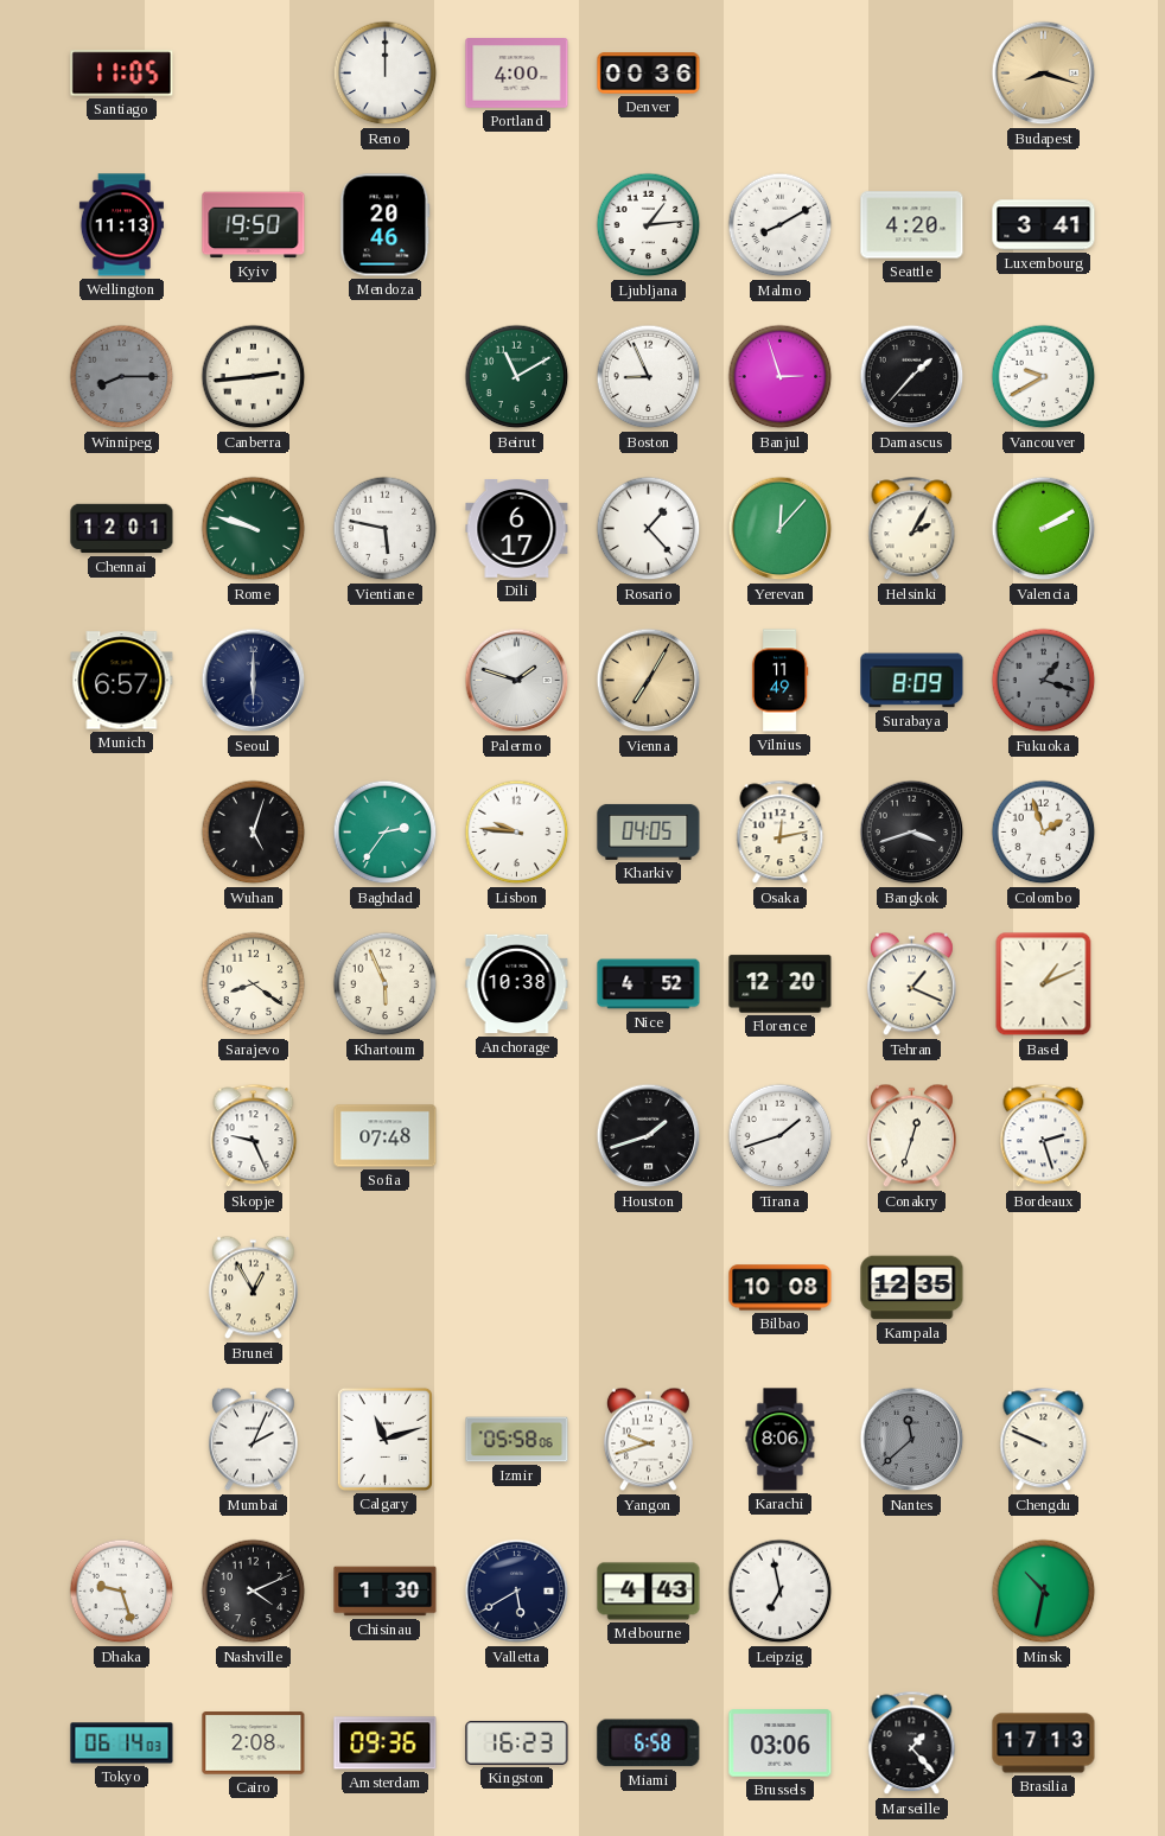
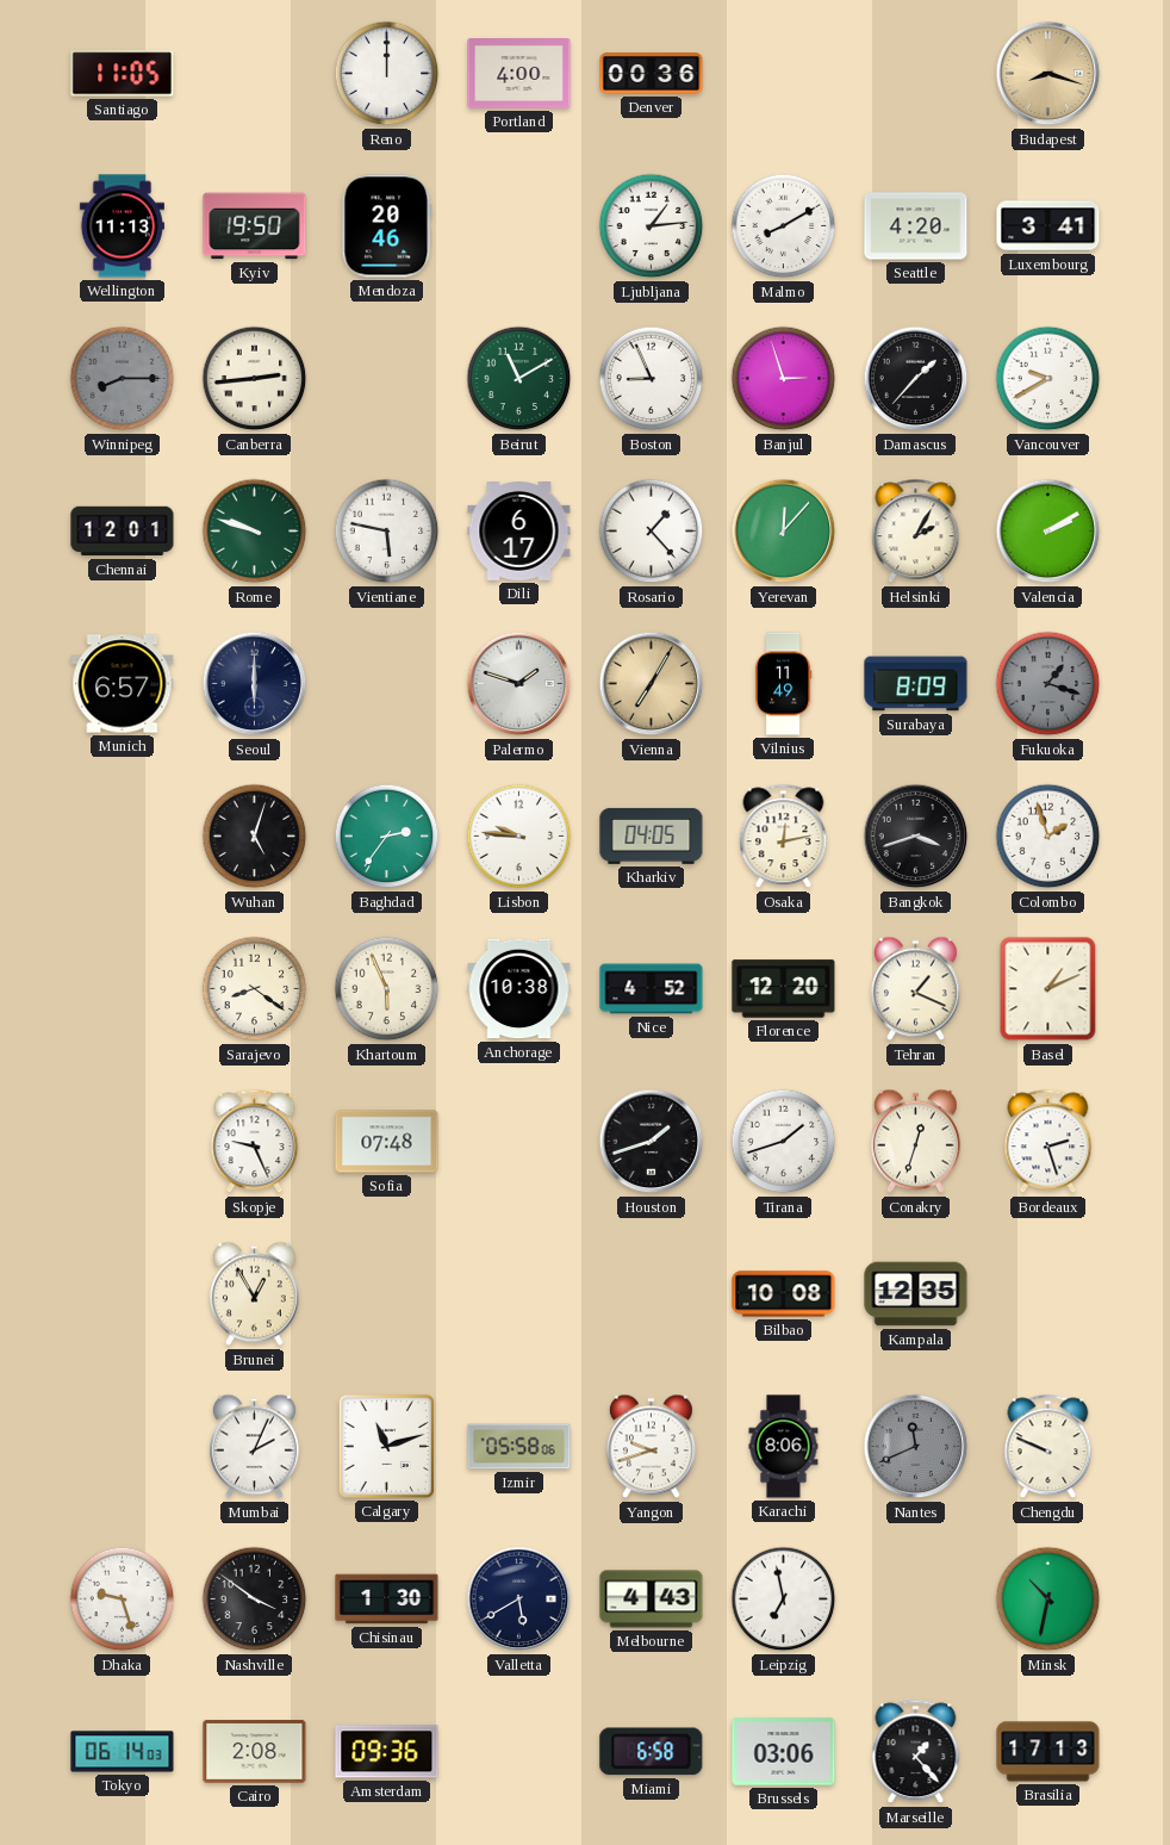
Nantes: 11:38 -> 11:41 (916, 1447)
Nashville: 4:11 -> 3:51 (255, 1599)
Kingston: 16:23 -> none (517, 1742)
